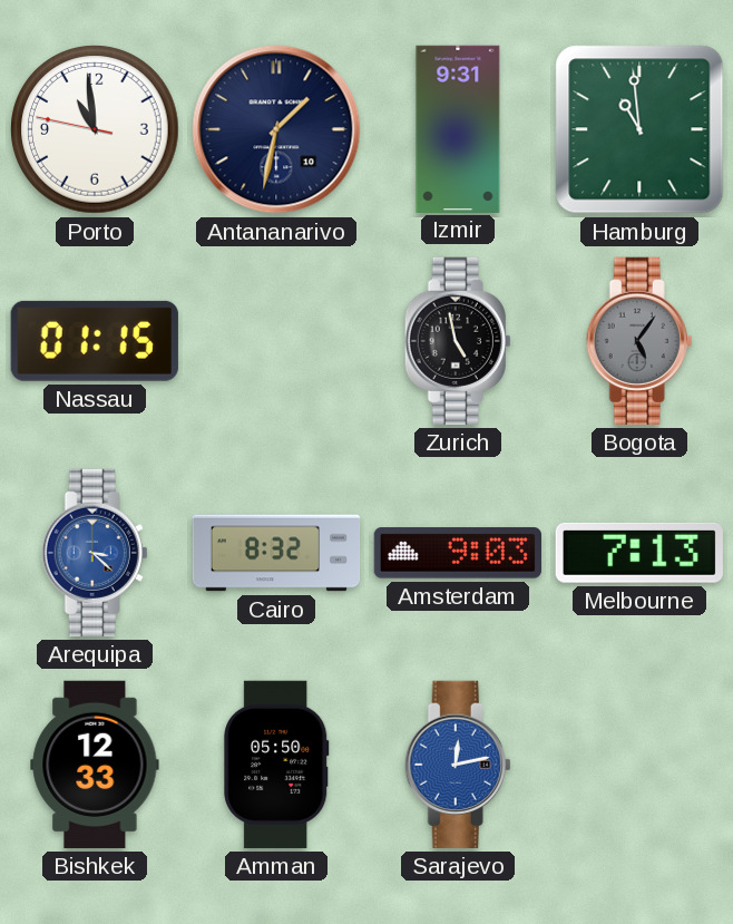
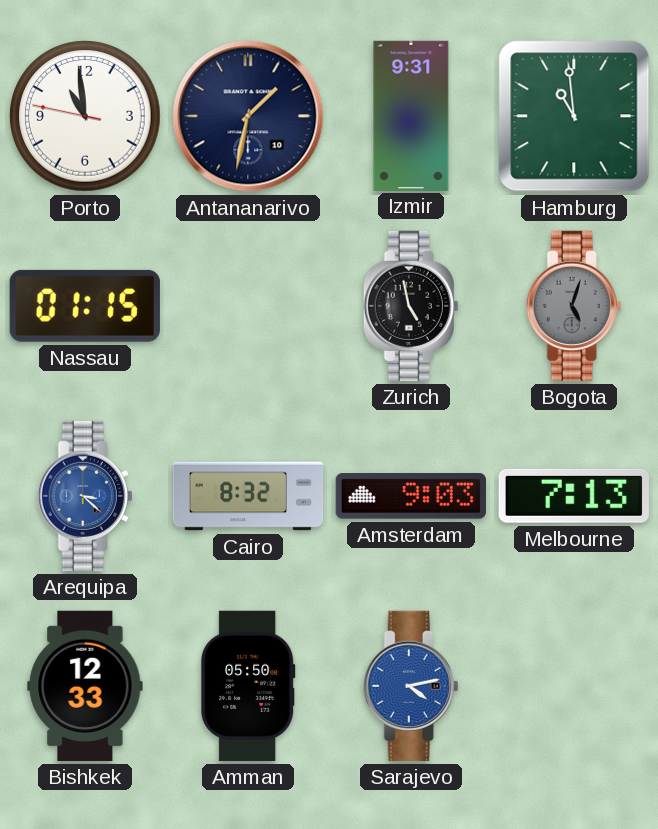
Bogota: 5:06 -> 5:03 (574, 306)
Sarajevo: 12:13 -> 4:13 (411, 686)
